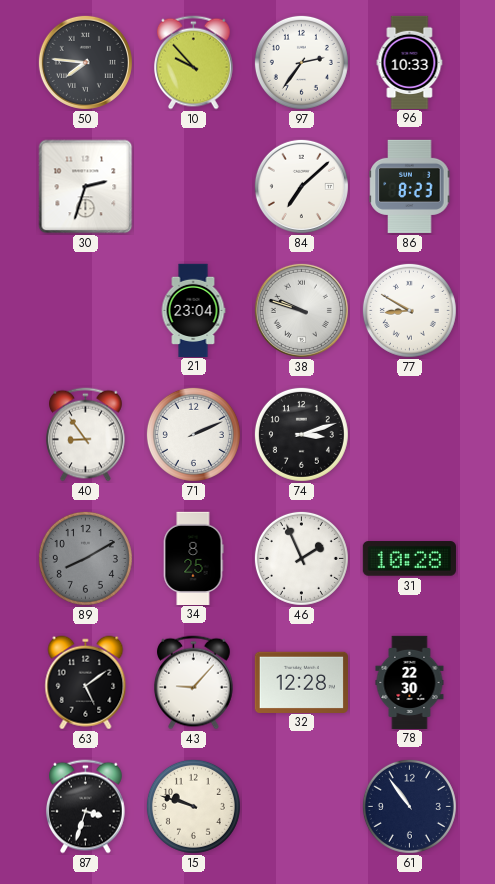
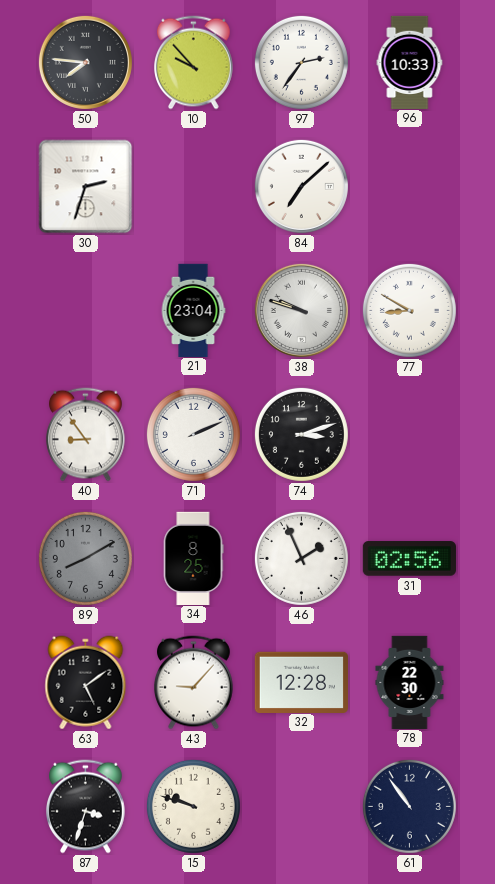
86: 8:23 -> none (410, 186)
31: 10:28 -> 02:56 (409, 559)
